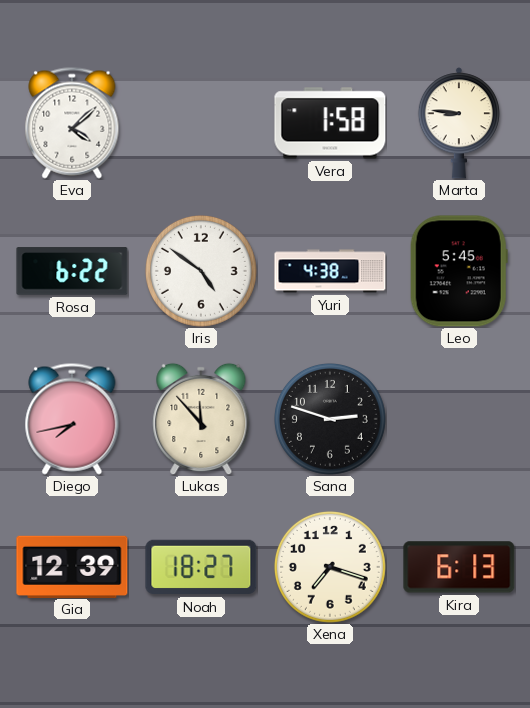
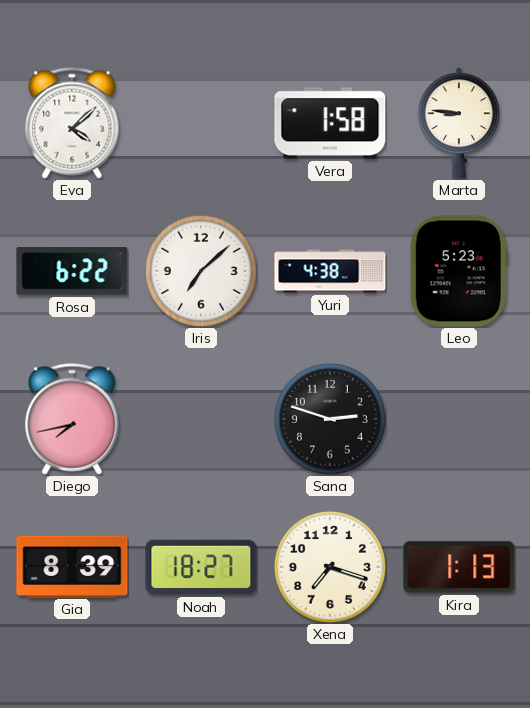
Iris: 4:51 -> 7:08 (201, 271)
Leo: 5:45 -> 5:23 (459, 271)
Lukas: 11:53 -> none (201, 419)
Gia: 12:39 -> 8:39 (72, 566)
Kira: 6:13 -> 1:13 (459, 567)
